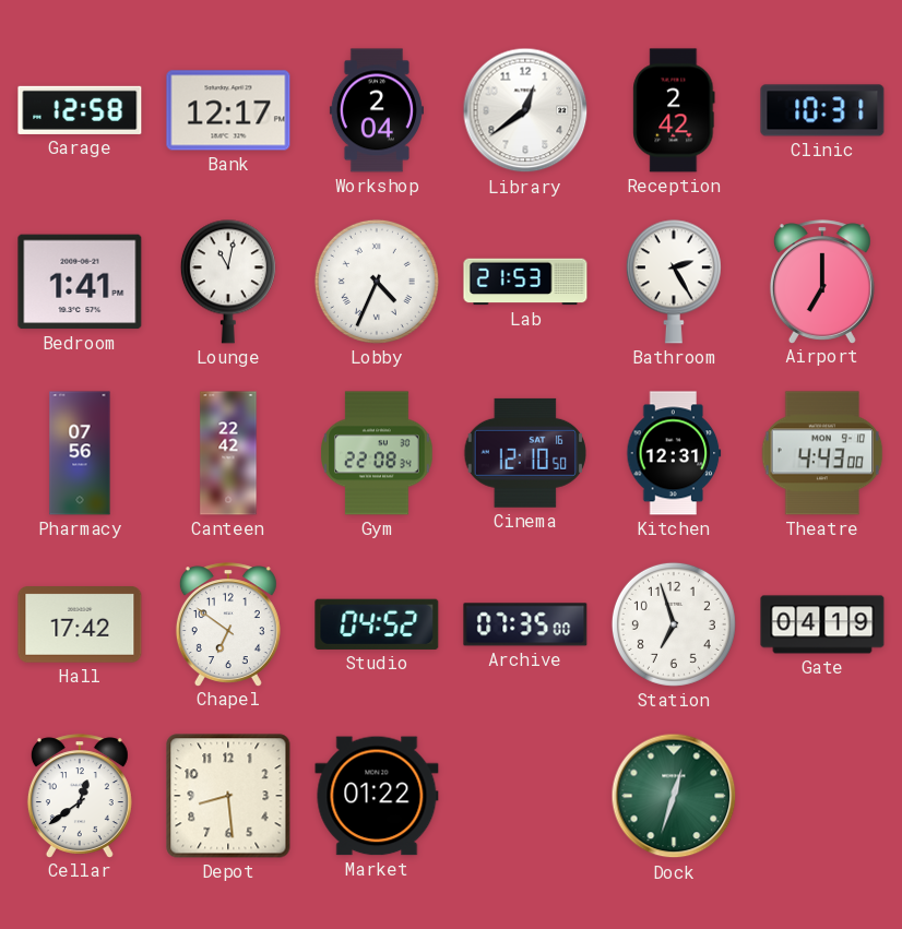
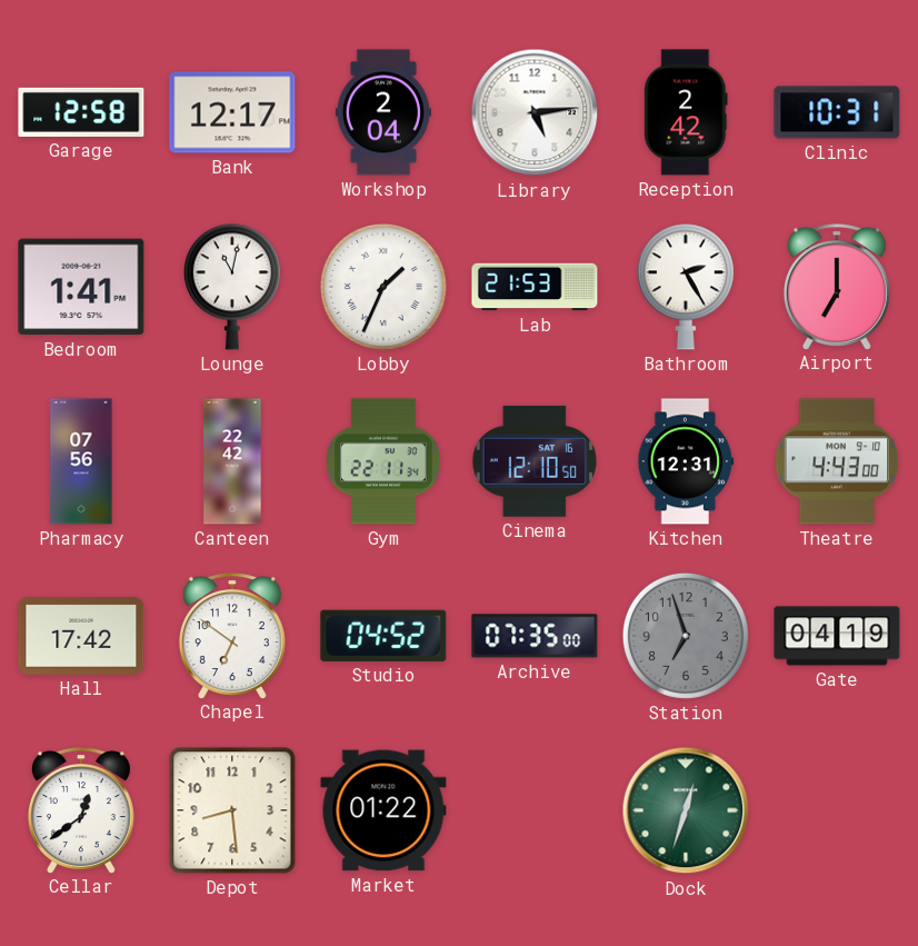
Library: 12:39 -> 5:14 (535, 112)
Lobby: 4:34 -> 1:34 (383, 287)
Gym: 22:08 -> 22:11 (383, 461)
Station dial: white -> grey (686, 636)
